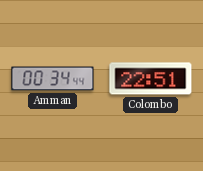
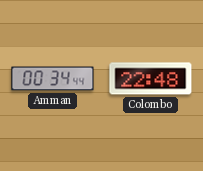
Colombo: 22:51 -> 22:48 (151, 79)
